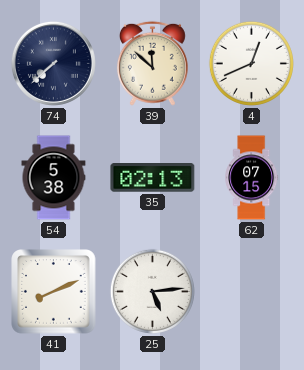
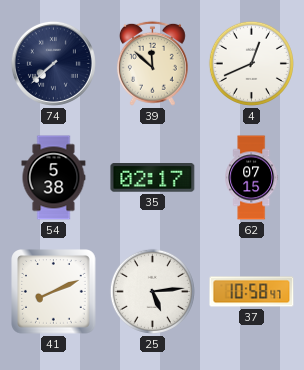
35: 02:13 -> 02:17 (153, 178)
37: none -> 10:58 (252, 292)
